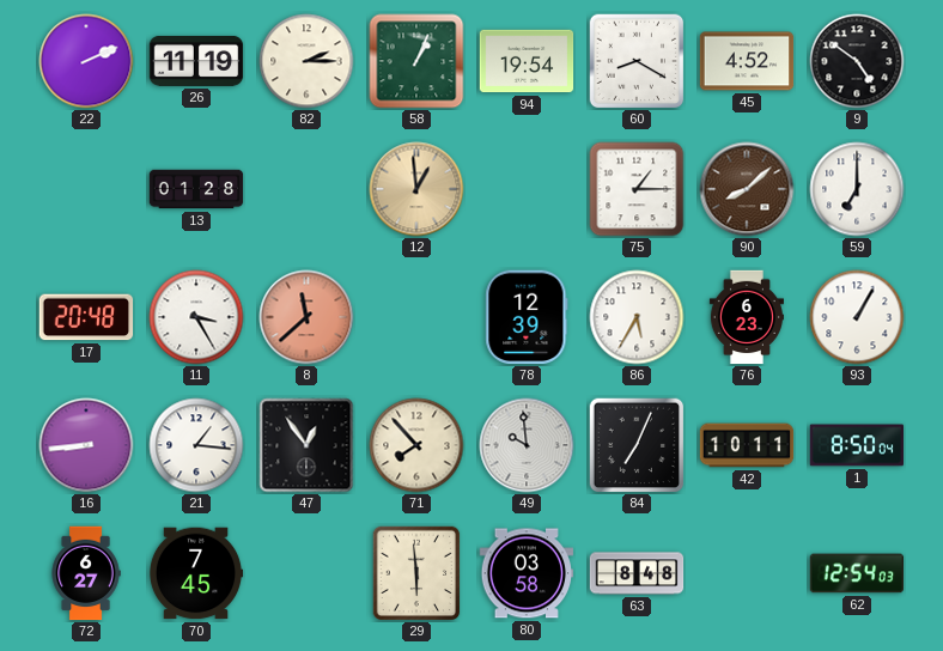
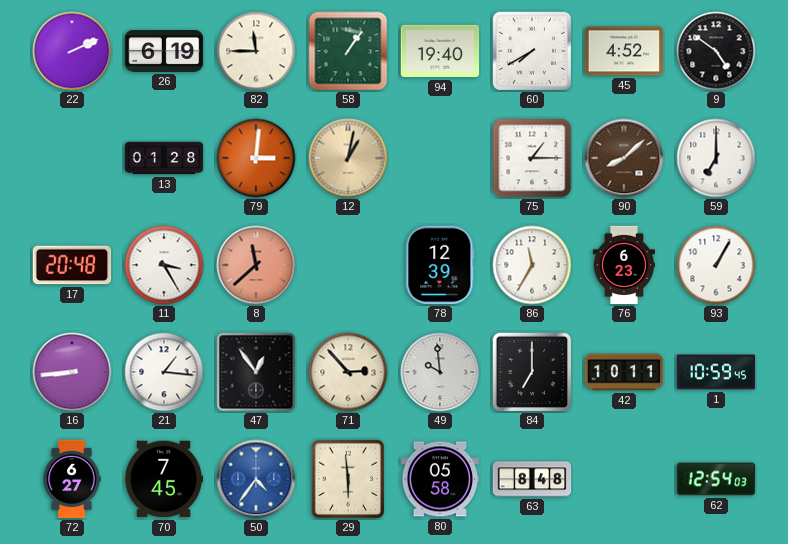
26: 11:19 -> 6:19 (164, 51)
82: 2:15 -> 11:45 (256, 51)
58: 1:04 -> 1:06 (348, 51)
94: 19:54 -> 19:40 (440, 51)
60: 8:20 -> 7:40 (532, 51)
79: none -> 3:01 (256, 158)
12: 12:59 -> 1:02 (348, 158)
86: 5:35 -> 11:35 (532, 265)
71: 7:53 -> 2:53 (348, 372)
84: 7:04 -> 7:00 (532, 372)
1: 8:50 -> 10:59 (716, 372)
50: none -> 4:36 (256, 479)
80: 03:58 -> 05:58 (440, 479)
